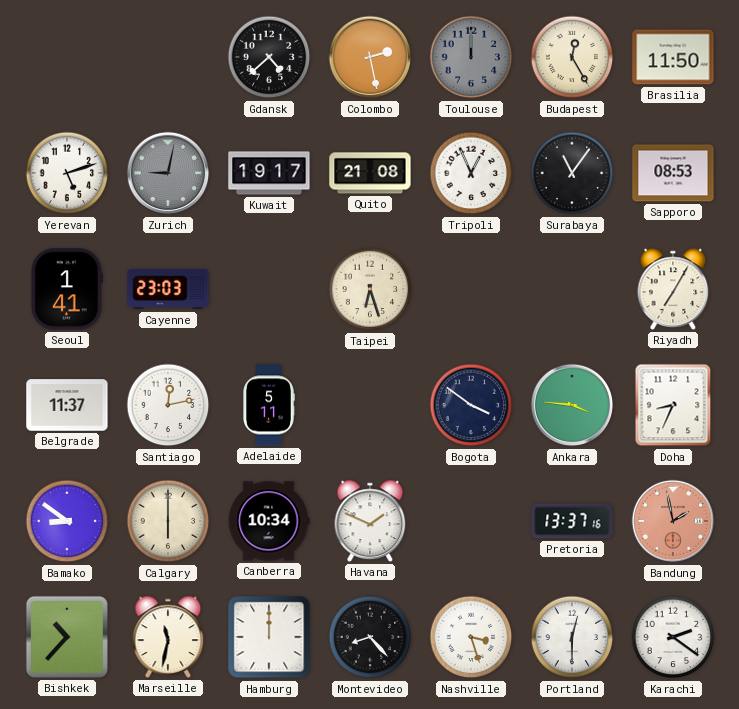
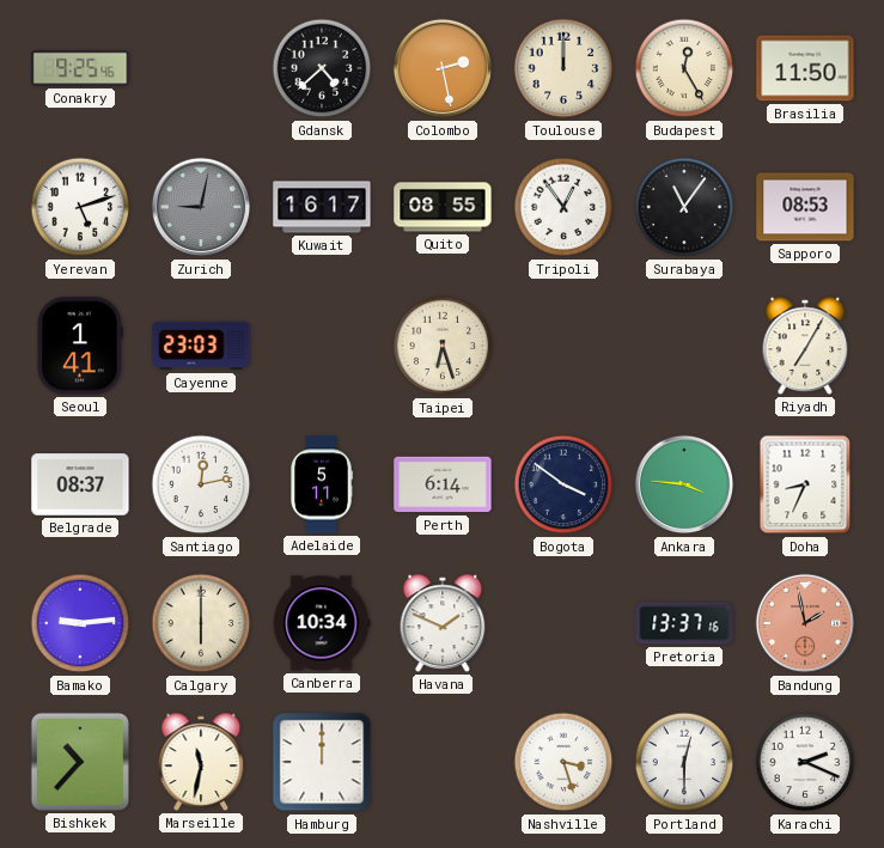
Conakry: none -> 9:25 (80, 68)
Toulouse dial: grey -> cream (563, 68)
Kuwait: 19:17 -> 16:17 (322, 207)
Quito: 21:08 -> 08:55 (443, 207)
Tripoli: 12:56 -> 12:54 (563, 207)
Belgrade: 11:37 -> 08:37 (80, 484)
Perth: none -> 6:14 (443, 484)
Bamako: 8:51 -> 9:14 (80, 623)
Montevideo: 8:23 -> none (370, 637)
Karachi: 2:21 -> 2:19 (805, 762)
